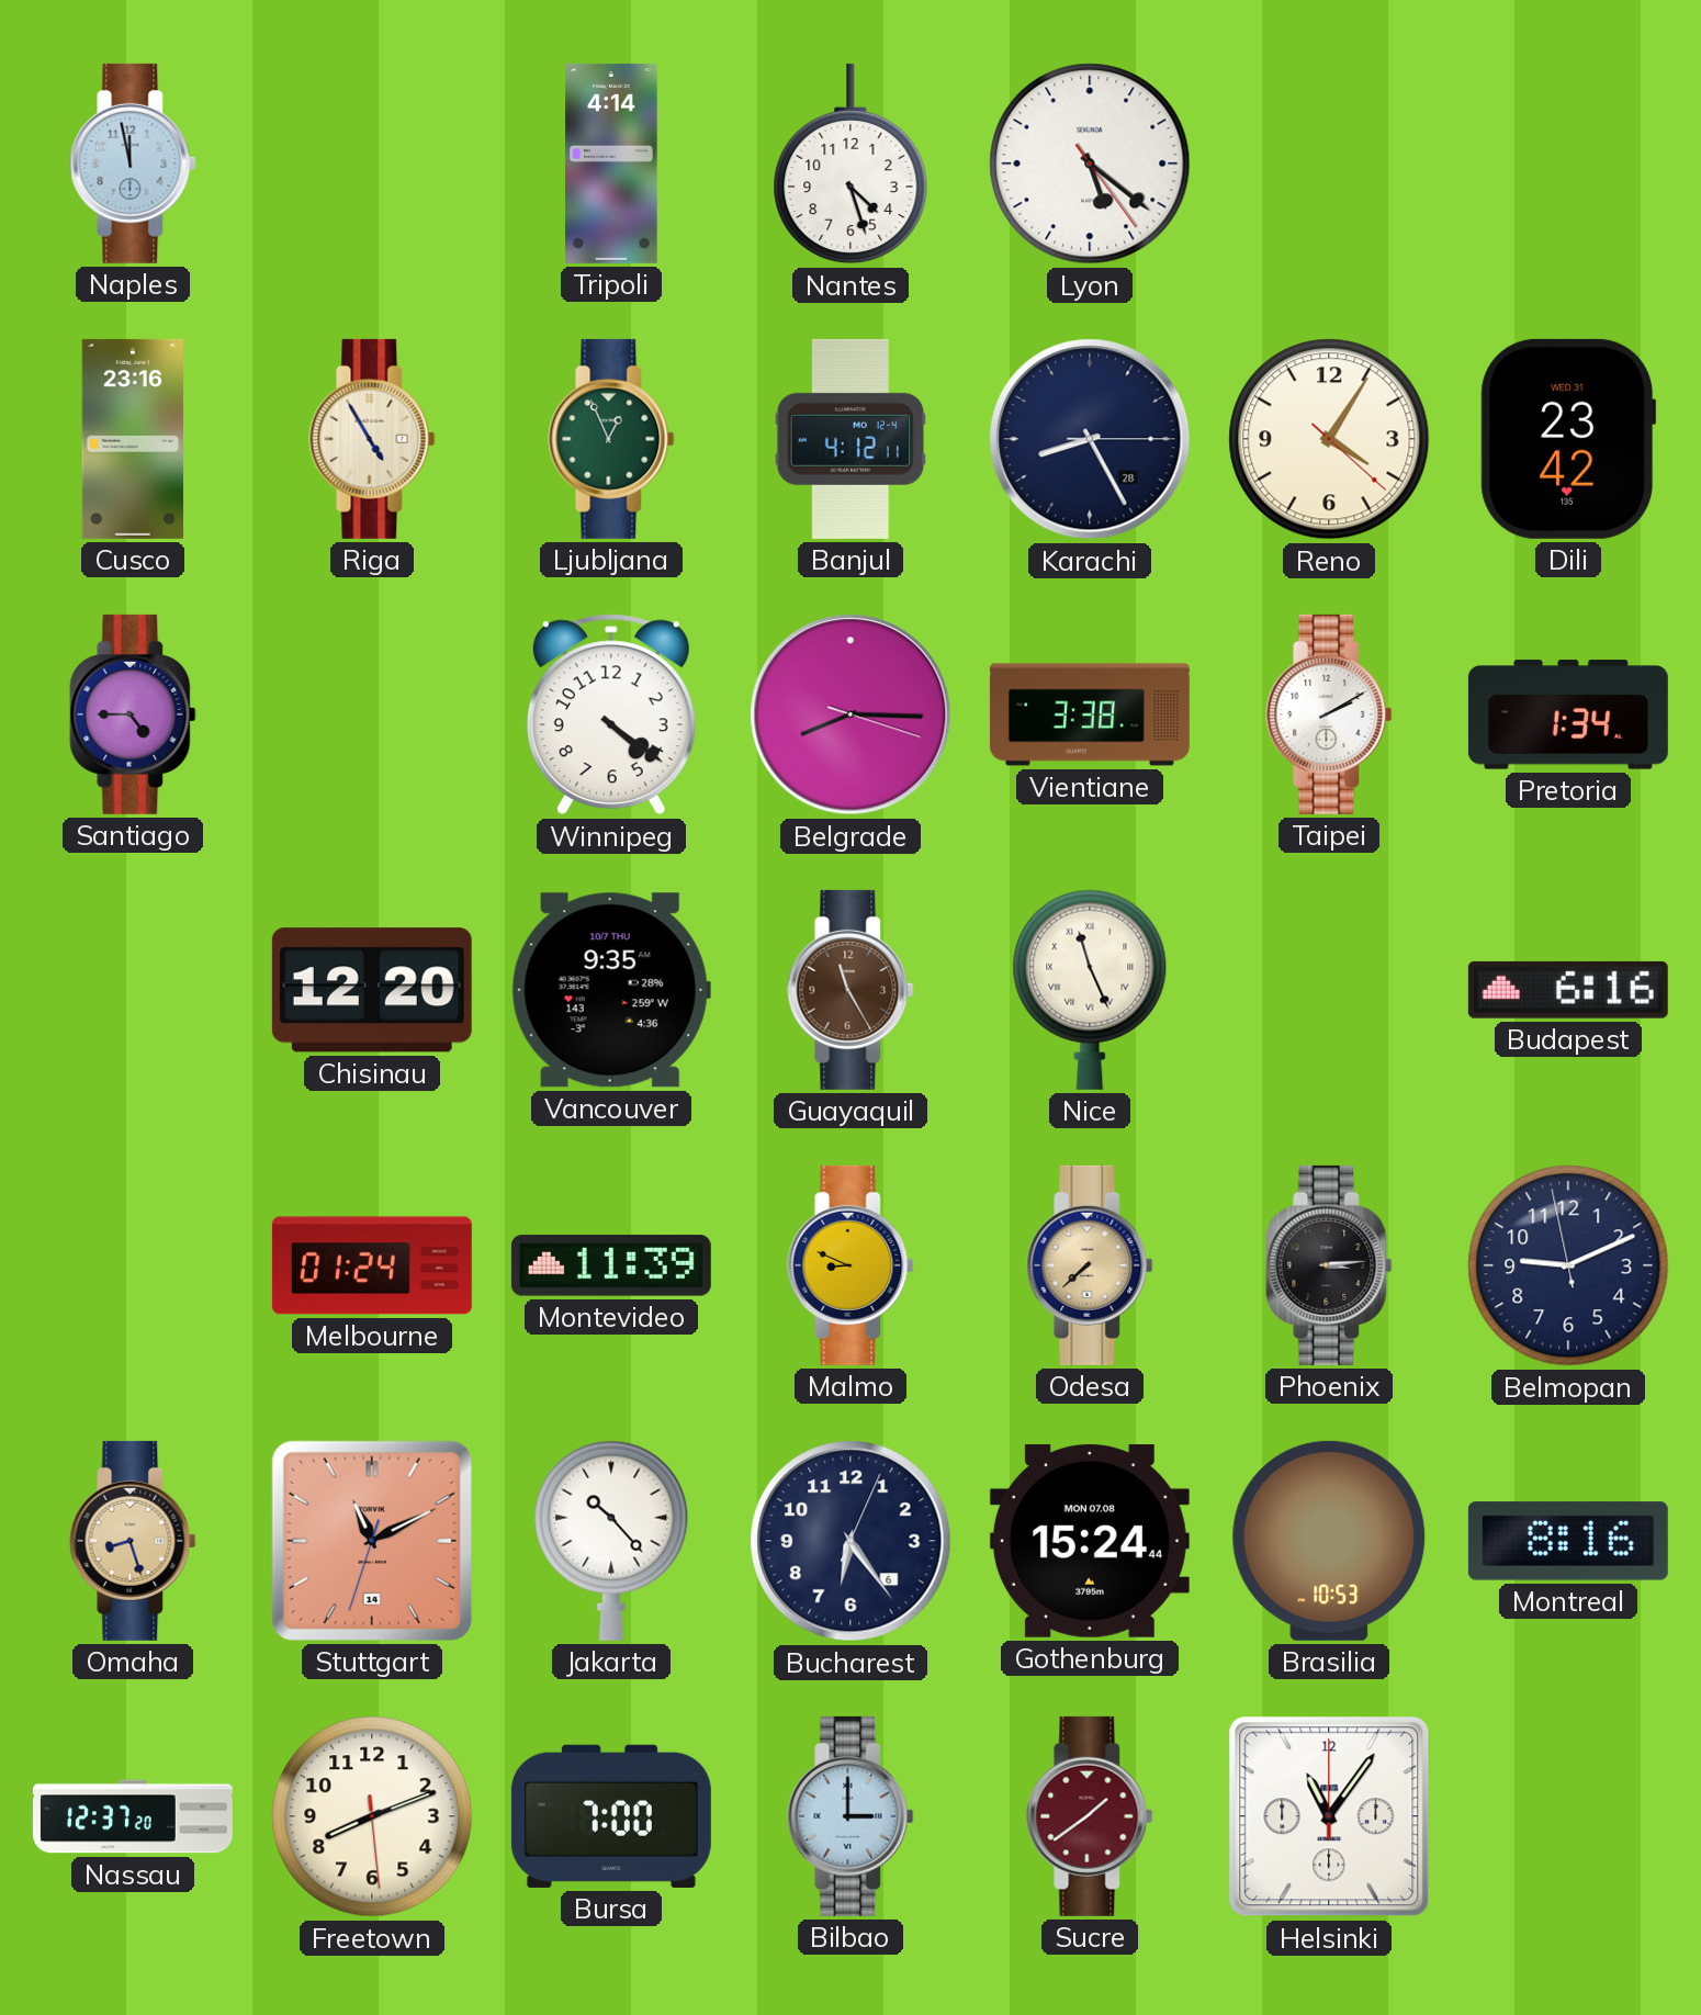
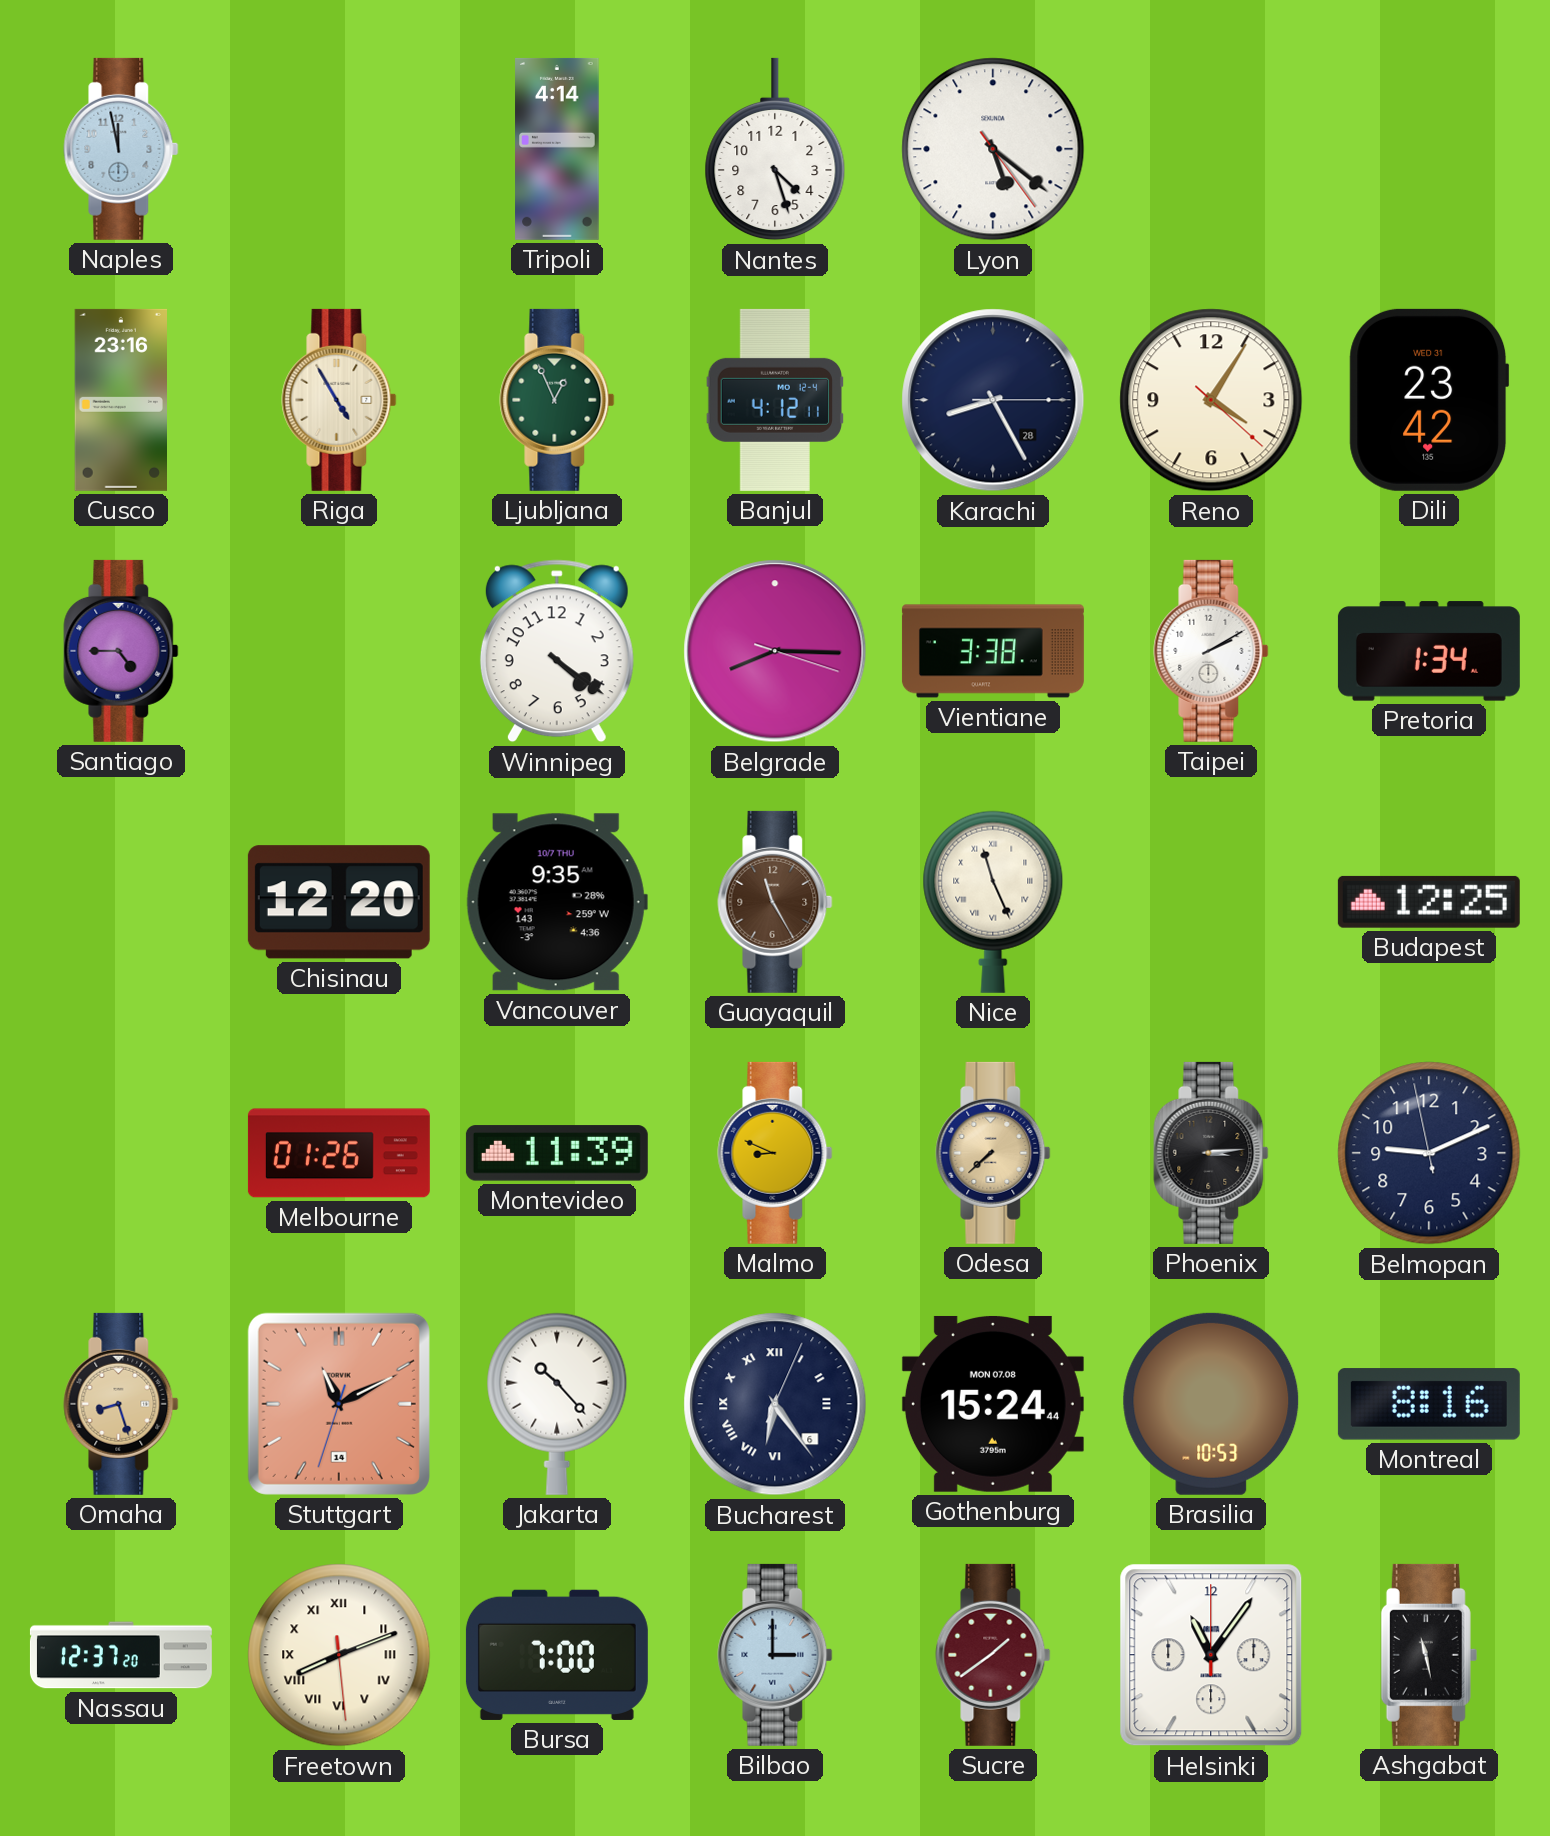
Budapest: 6:16 -> 12:25 (1429, 902)
Melbourne: 01:24 -> 01:26 (339, 1153)
Bucharest numerals: Arabic -> Roman (775, 1404)
Freetown numerals: Arabic -> Roman (339, 1655)
Ashgabat: none -> 11:28 (1429, 1655)
